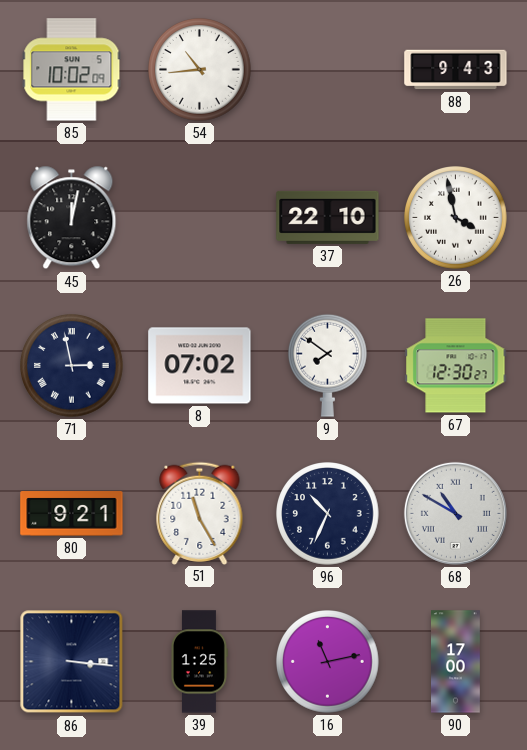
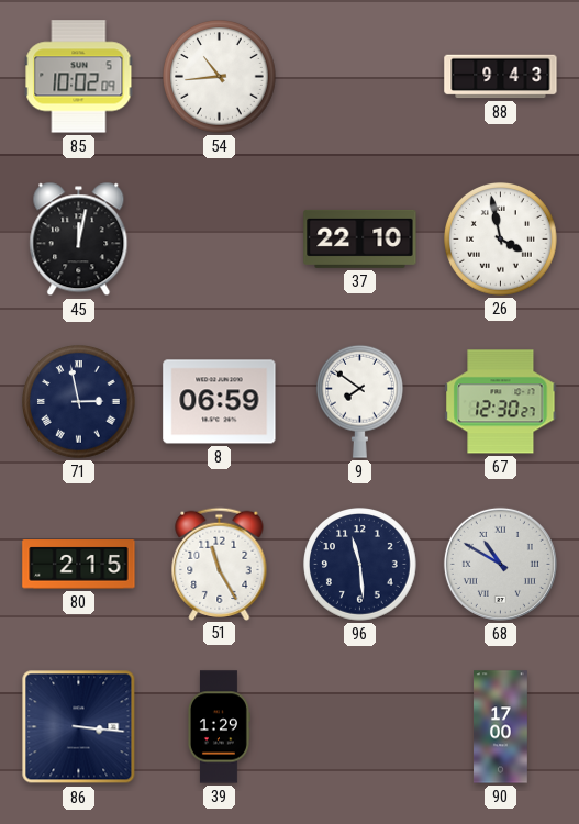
8: 07:02 -> 06:59 (220, 402)
80: 9:21 -> 2:15 (79, 565)
96: 10:34 -> 11:29 (360, 565)
39: 1:25 -> 1:29 (219, 727)
16: 11:13 -> none (328, 662)
